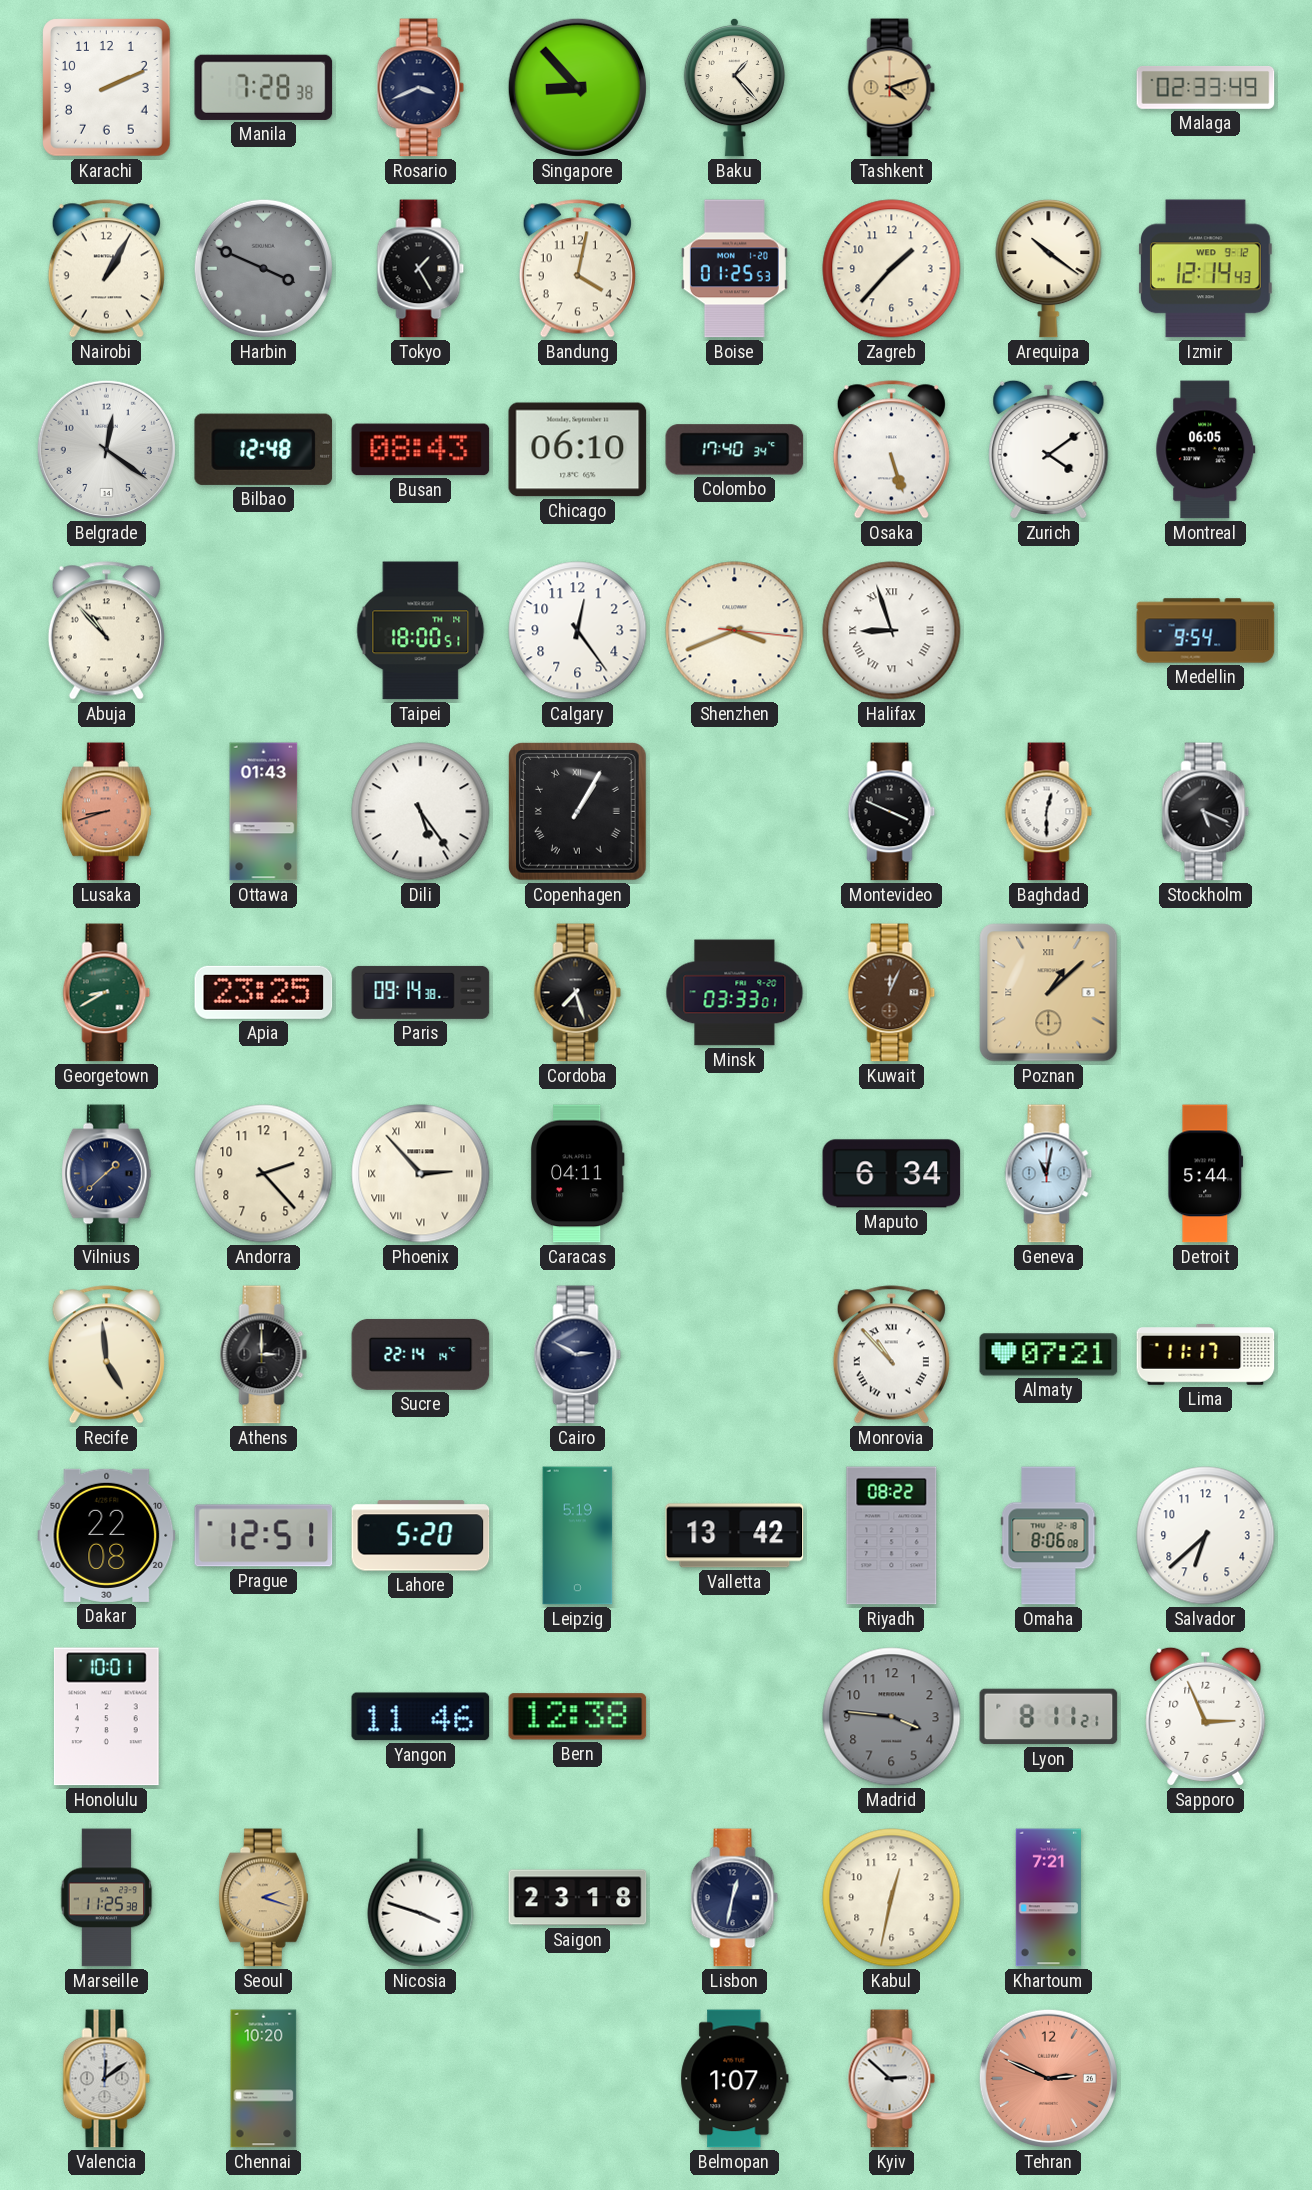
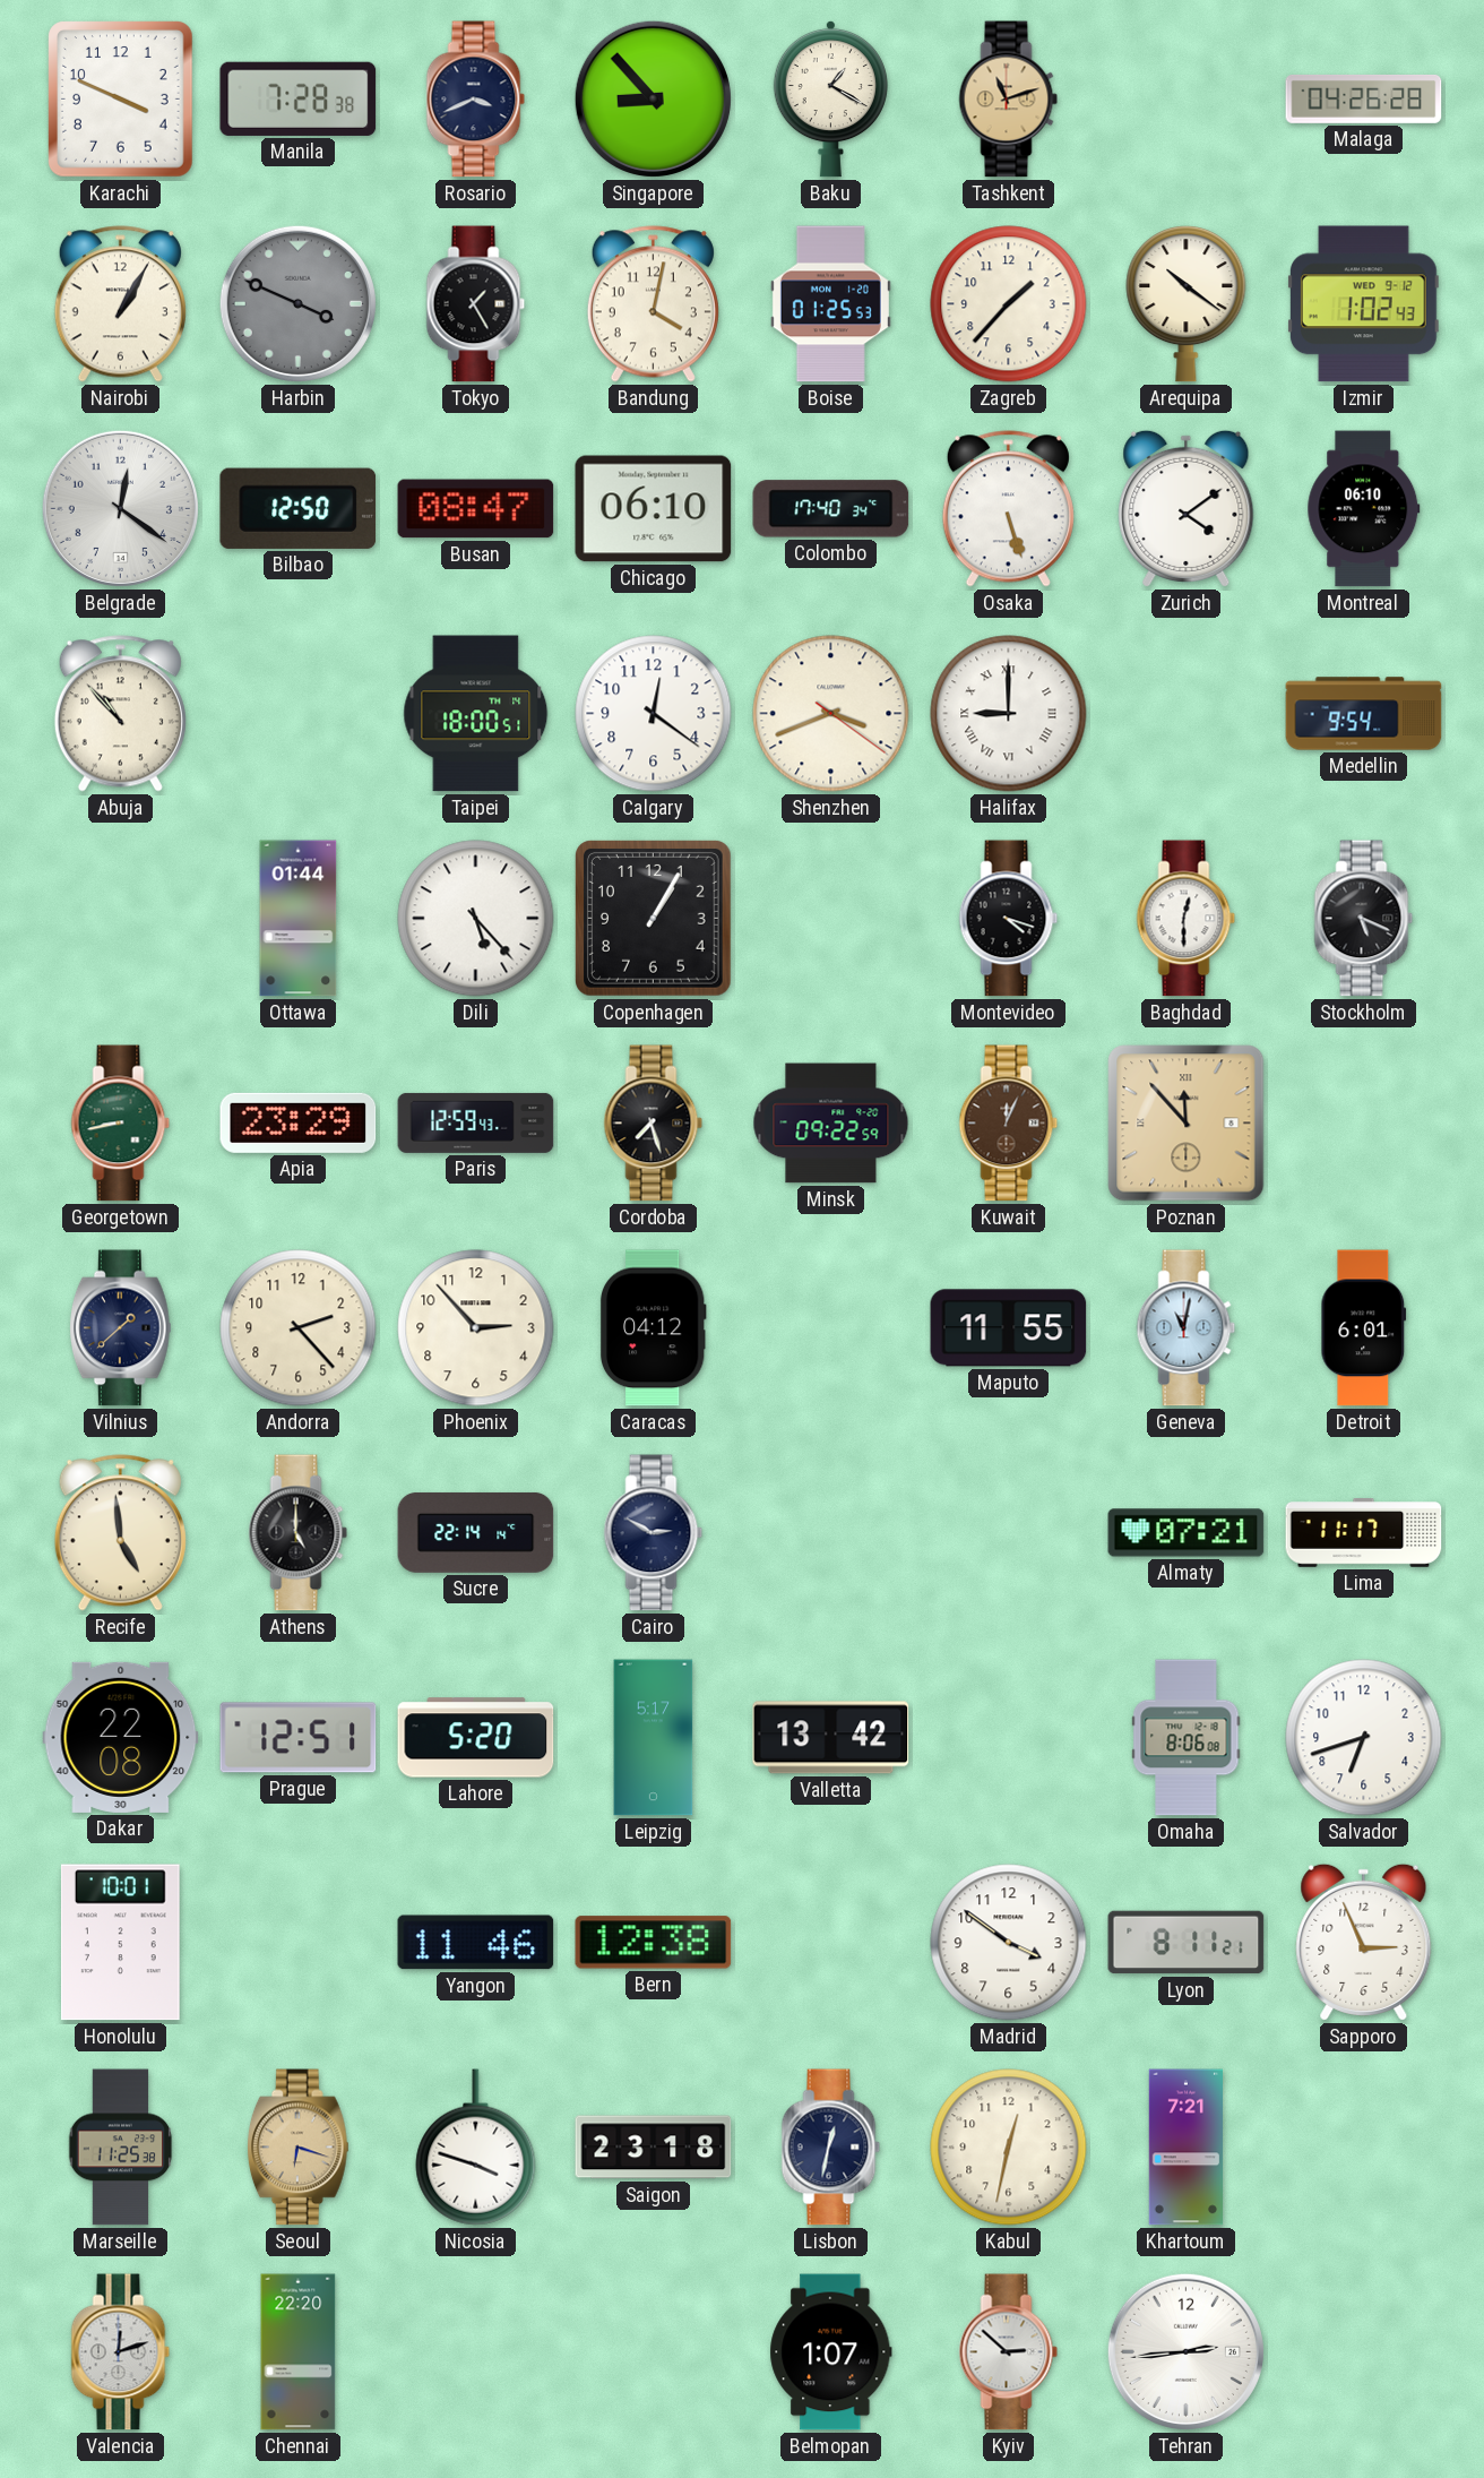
Karachi: 2:11 -> 3:49 (121, 100)
Baku: 1:23 -> 1:20 (830, 98)
Tashkent: 4:12 -> 11:12 (1009, 100)
Malaga: 02:33 -> 04:26 (1364, 98)
Izmir: 12:14 -> 1:02 (1363, 304)
Bilbao: 12:48 -> 12:50 (299, 508)
Busan: 08:43 -> 08:47 (476, 509)
Montreal: 06:05 -> 06:10 (1364, 509)
Calgary: 12:24 -> 12:21 (654, 714)
Shenzhen: 3:41:16 -> 3:41:21 (831, 714)
Halifax: 8:57 -> 9:00 (1009, 714)
Lusaka: 8:42 -> none (106, 812)
Ottawa: 01:43 -> 01:44 (299, 919)
Dili: 5:24 -> 5:23 (476, 919)
Copenhagen numerals: Roman -> Arabic (654, 919)
Montevideo: 3:49 -> 4:18 (1009, 919)
Georgetown: 8:40 -> 8:43 (121, 1124)
Apia: 23:25 -> 23:29 (299, 1122)
Paris: 09:14 -> 12:59 (476, 1122)
Minsk: 03:33 -> 09:22 (831, 1124)
Poznan: 1:08 -> 11:53 (1187, 1124)
Phoenix numerals: Roman -> Arabic (476, 1328)
Caracas: 04:11 -> 04:12 (653, 1328)
Maputo: 6:34 -> 11:55 (1009, 1328)
Detroit: 5:44 -> 6:01 (1364, 1328)
Athens: 3:00 -> 5:00 (299, 1533)
Monrovia: 10:53 -> none (891, 1355)
Leipzig: 5:19 -> 5:17 (654, 1738)
Riyadh: 08:22 -> none (892, 1536)
Salvador: 6:38 -> 6:42 (1364, 1738)
Madrid: 3:46 -> 3:51 (1009, 1943)
Madrid dial: grey -> white (1009, 1943)
Seoul: 2:18 -> 6:18 (297, 2148)
Valencia: 12:09 -> 12:12 (121, 2352)
Chennai: 10:20 -> 22:20 (299, 2352)
Tehran: 2:49 -> 2:44 (1185, 2351)
Tehran dial: salmon -> white (1185, 2351)
